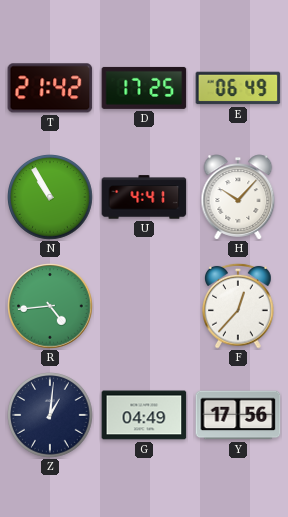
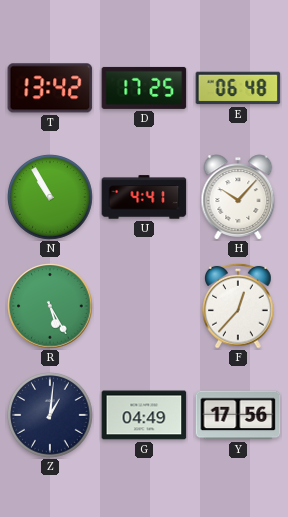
T: 21:42 -> 13:42 (50, 88)
E: 06:49 -> 06:48 (238, 88)
R: 4:44 -> 5:25 (50, 306)
